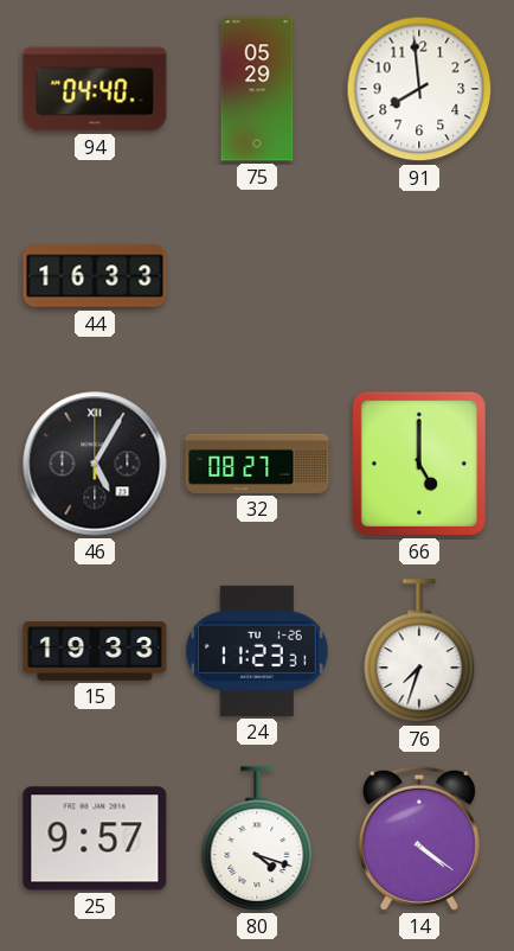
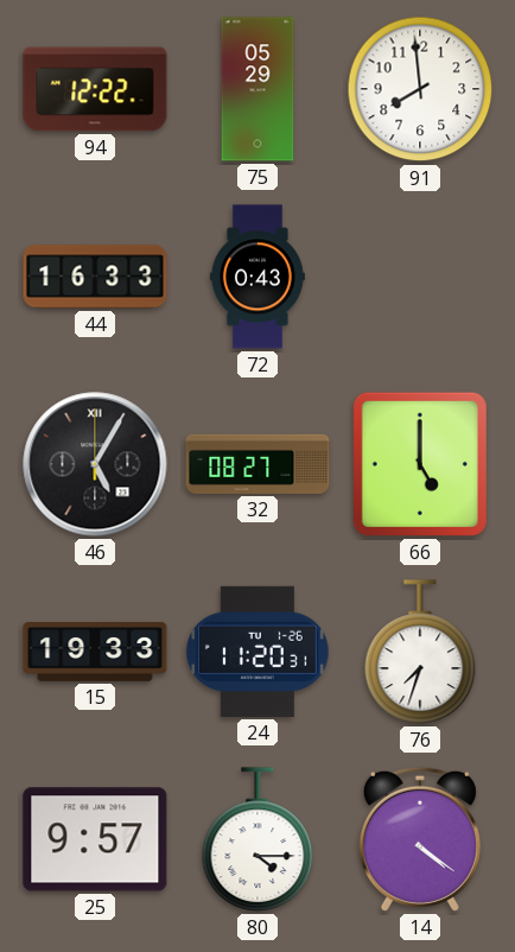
94: 04:40 -> 12:22 (95, 89)
72: none -> 0:43 (257, 277)
24: 11:23 -> 11:20 (257, 652)
80: 4:18 -> 4:15 (257, 839)
